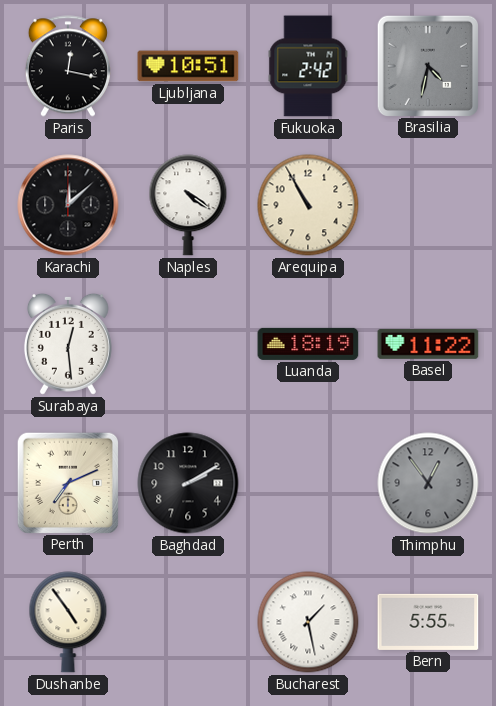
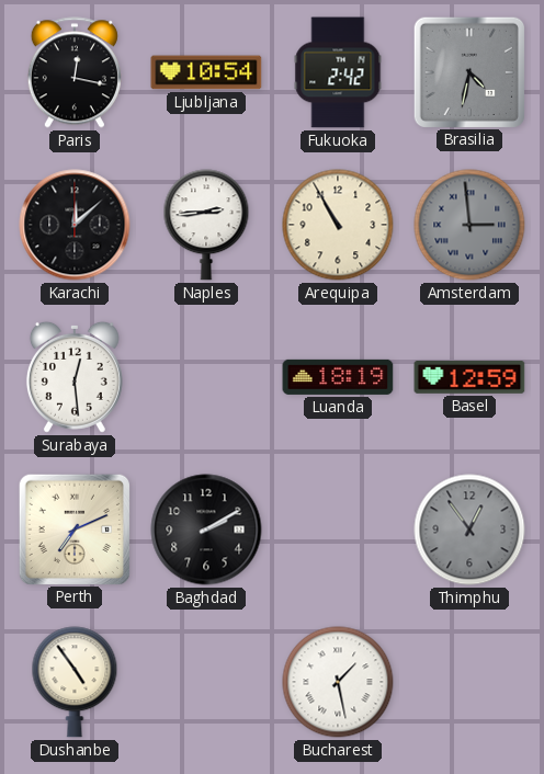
Ljubljana: 10:51 -> 10:54 (206, 72)
Naples: 4:21 -> 2:44 (206, 225)
Amsterdam: none -> 2:59 (469, 225)
Basel: 11:22 -> 12:59 (469, 377)
Bern: 5:55 -> none (428, 622)
